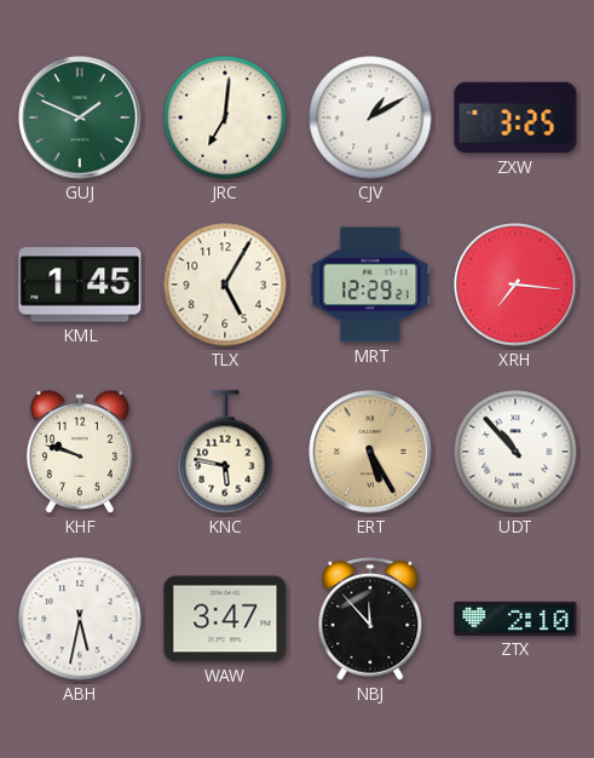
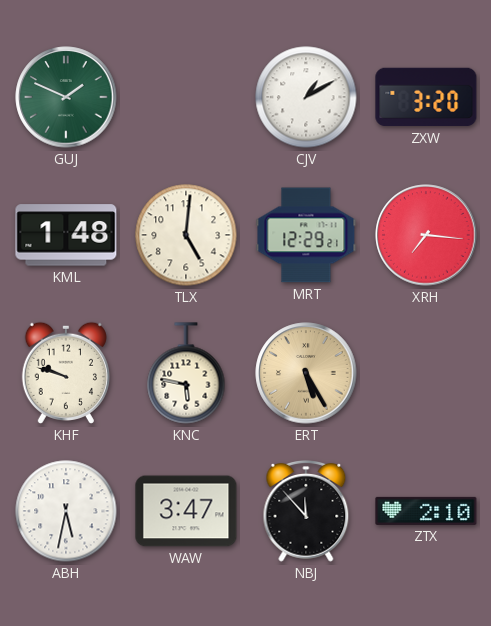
JRC: 7:01 -> none (225, 117)
ZXW: 3:25 -> 3:20 (426, 97)
KML: 1:45 -> 1:48 (66, 235)
TLX: 5:05 -> 5:01 (186, 235)
UDT: 10:53 -> none (515, 452)
